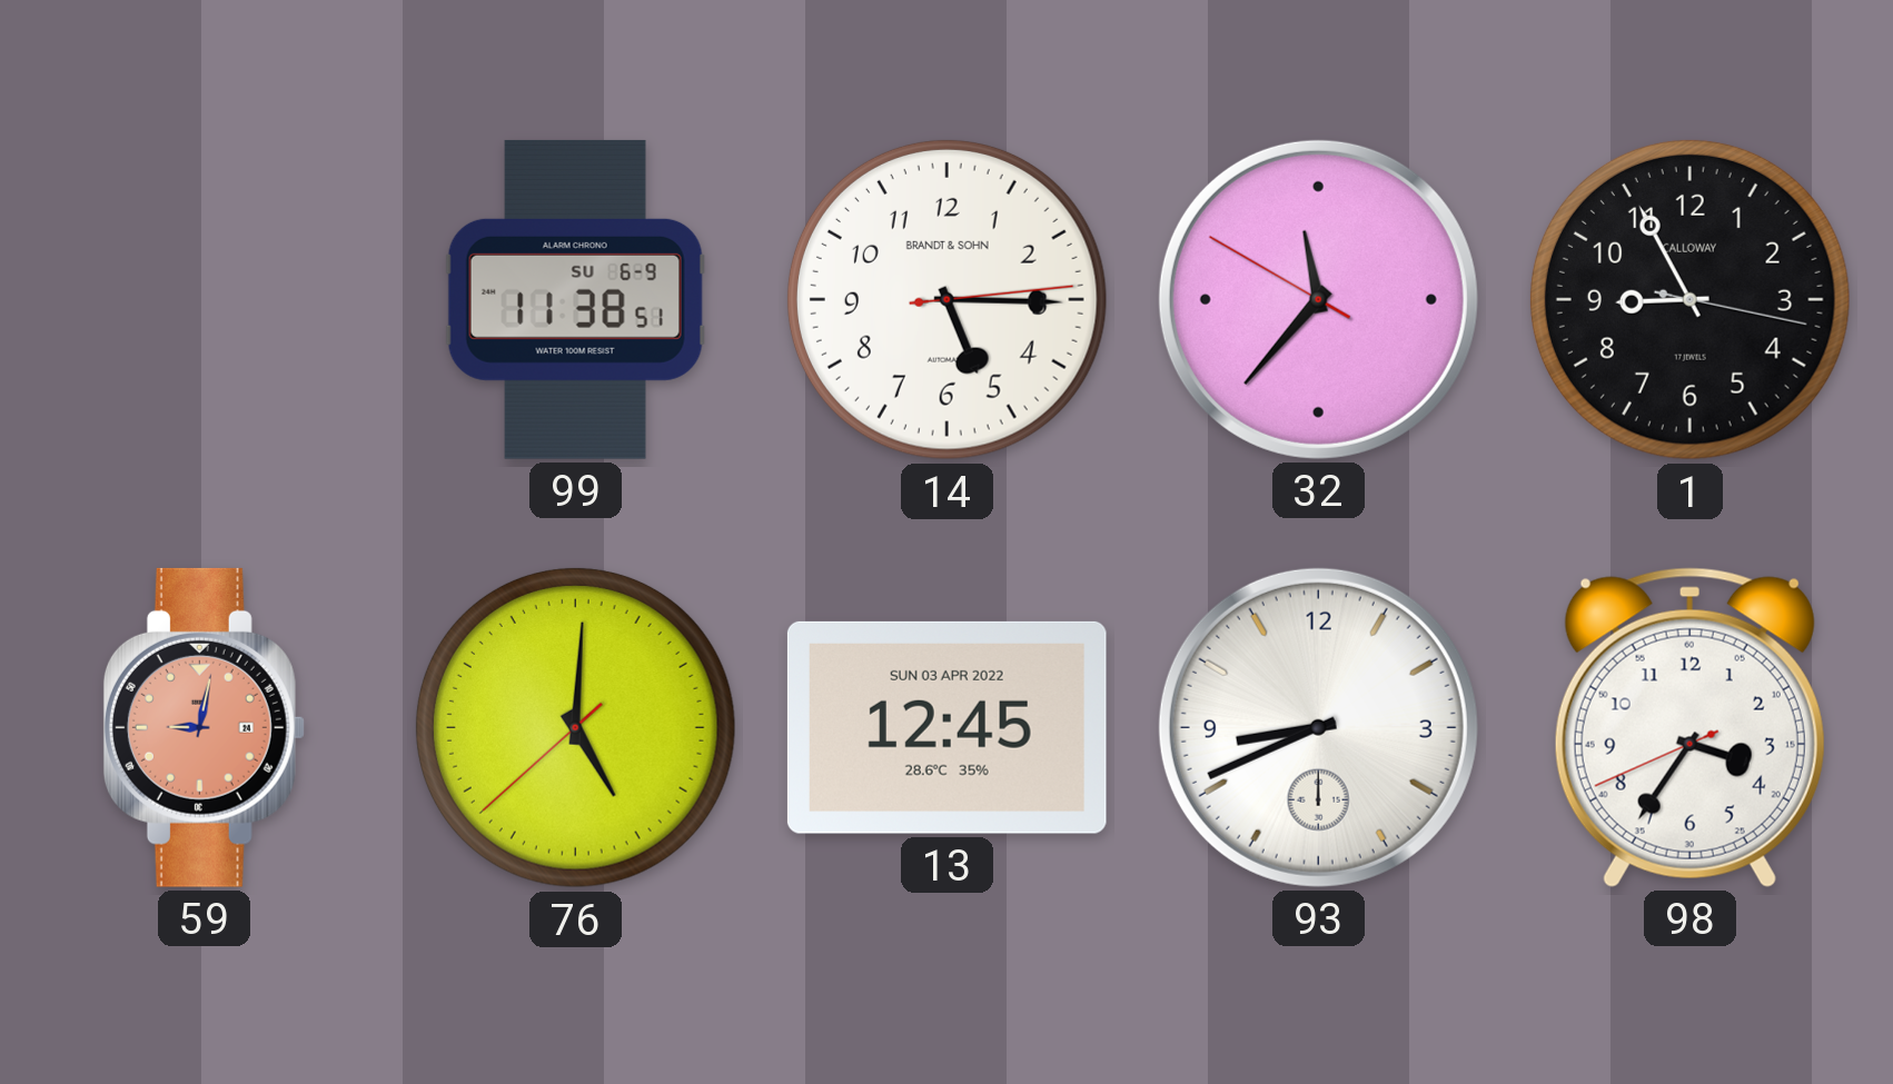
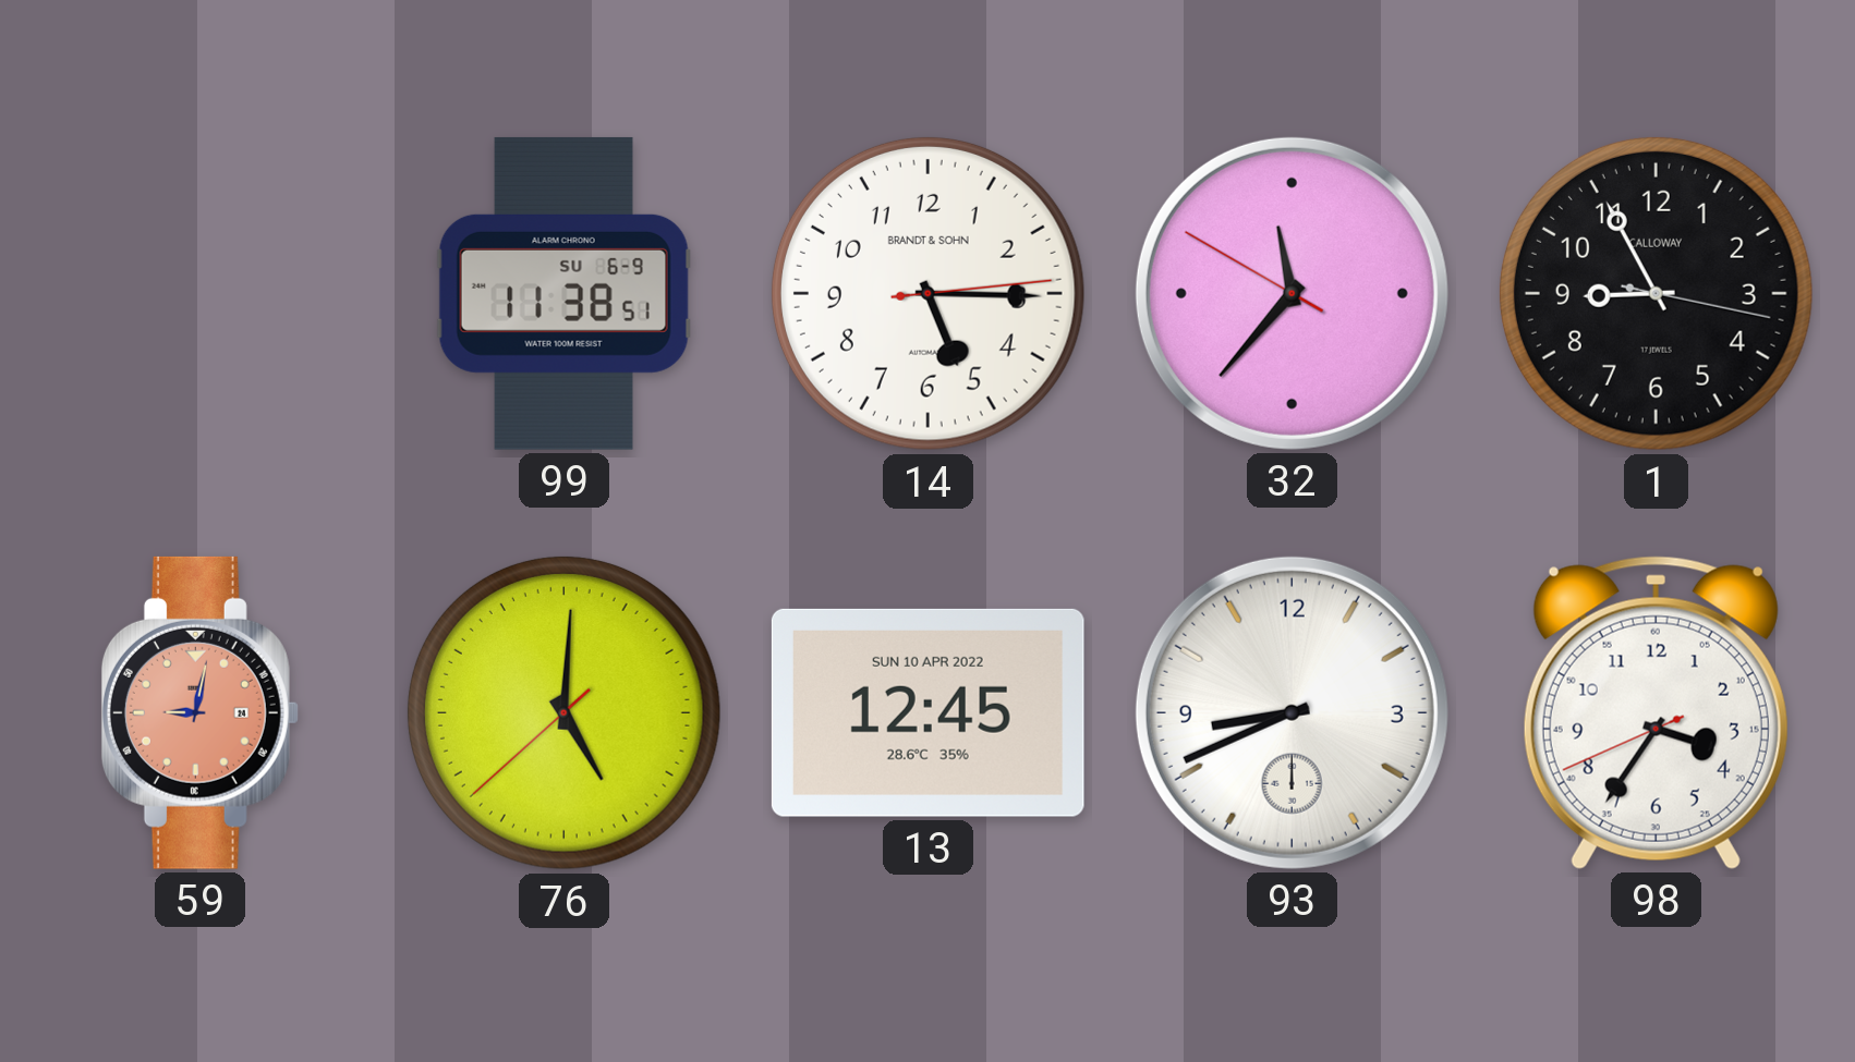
13 date: SUN 03 APR 2022 -> SUN 10 APR 2022 (928, 712)
